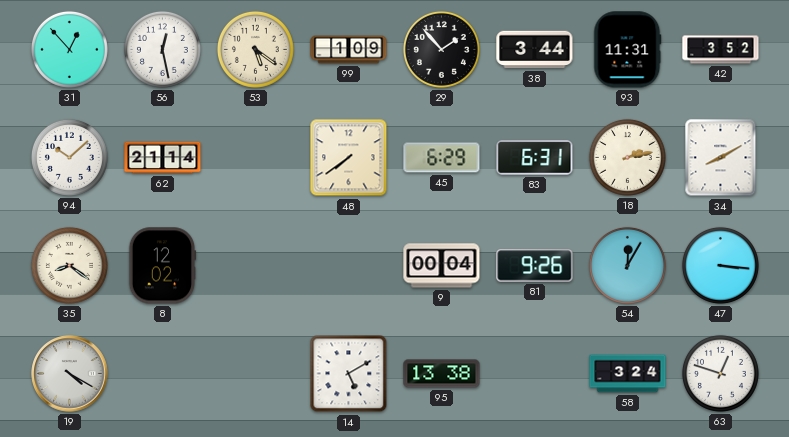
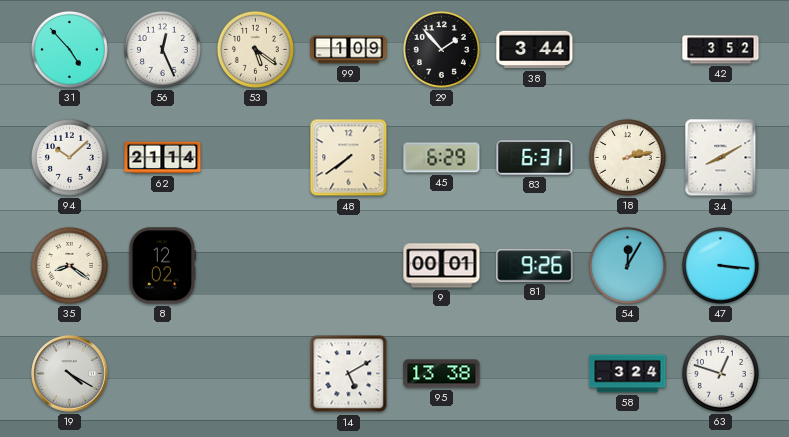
31: 12:53 -> 4:53 (69, 49)
56: 12:28 -> 12:26 (162, 49)
93: 11:31 -> none (628, 50)
9: 00:04 -> 00:01 (442, 266)
